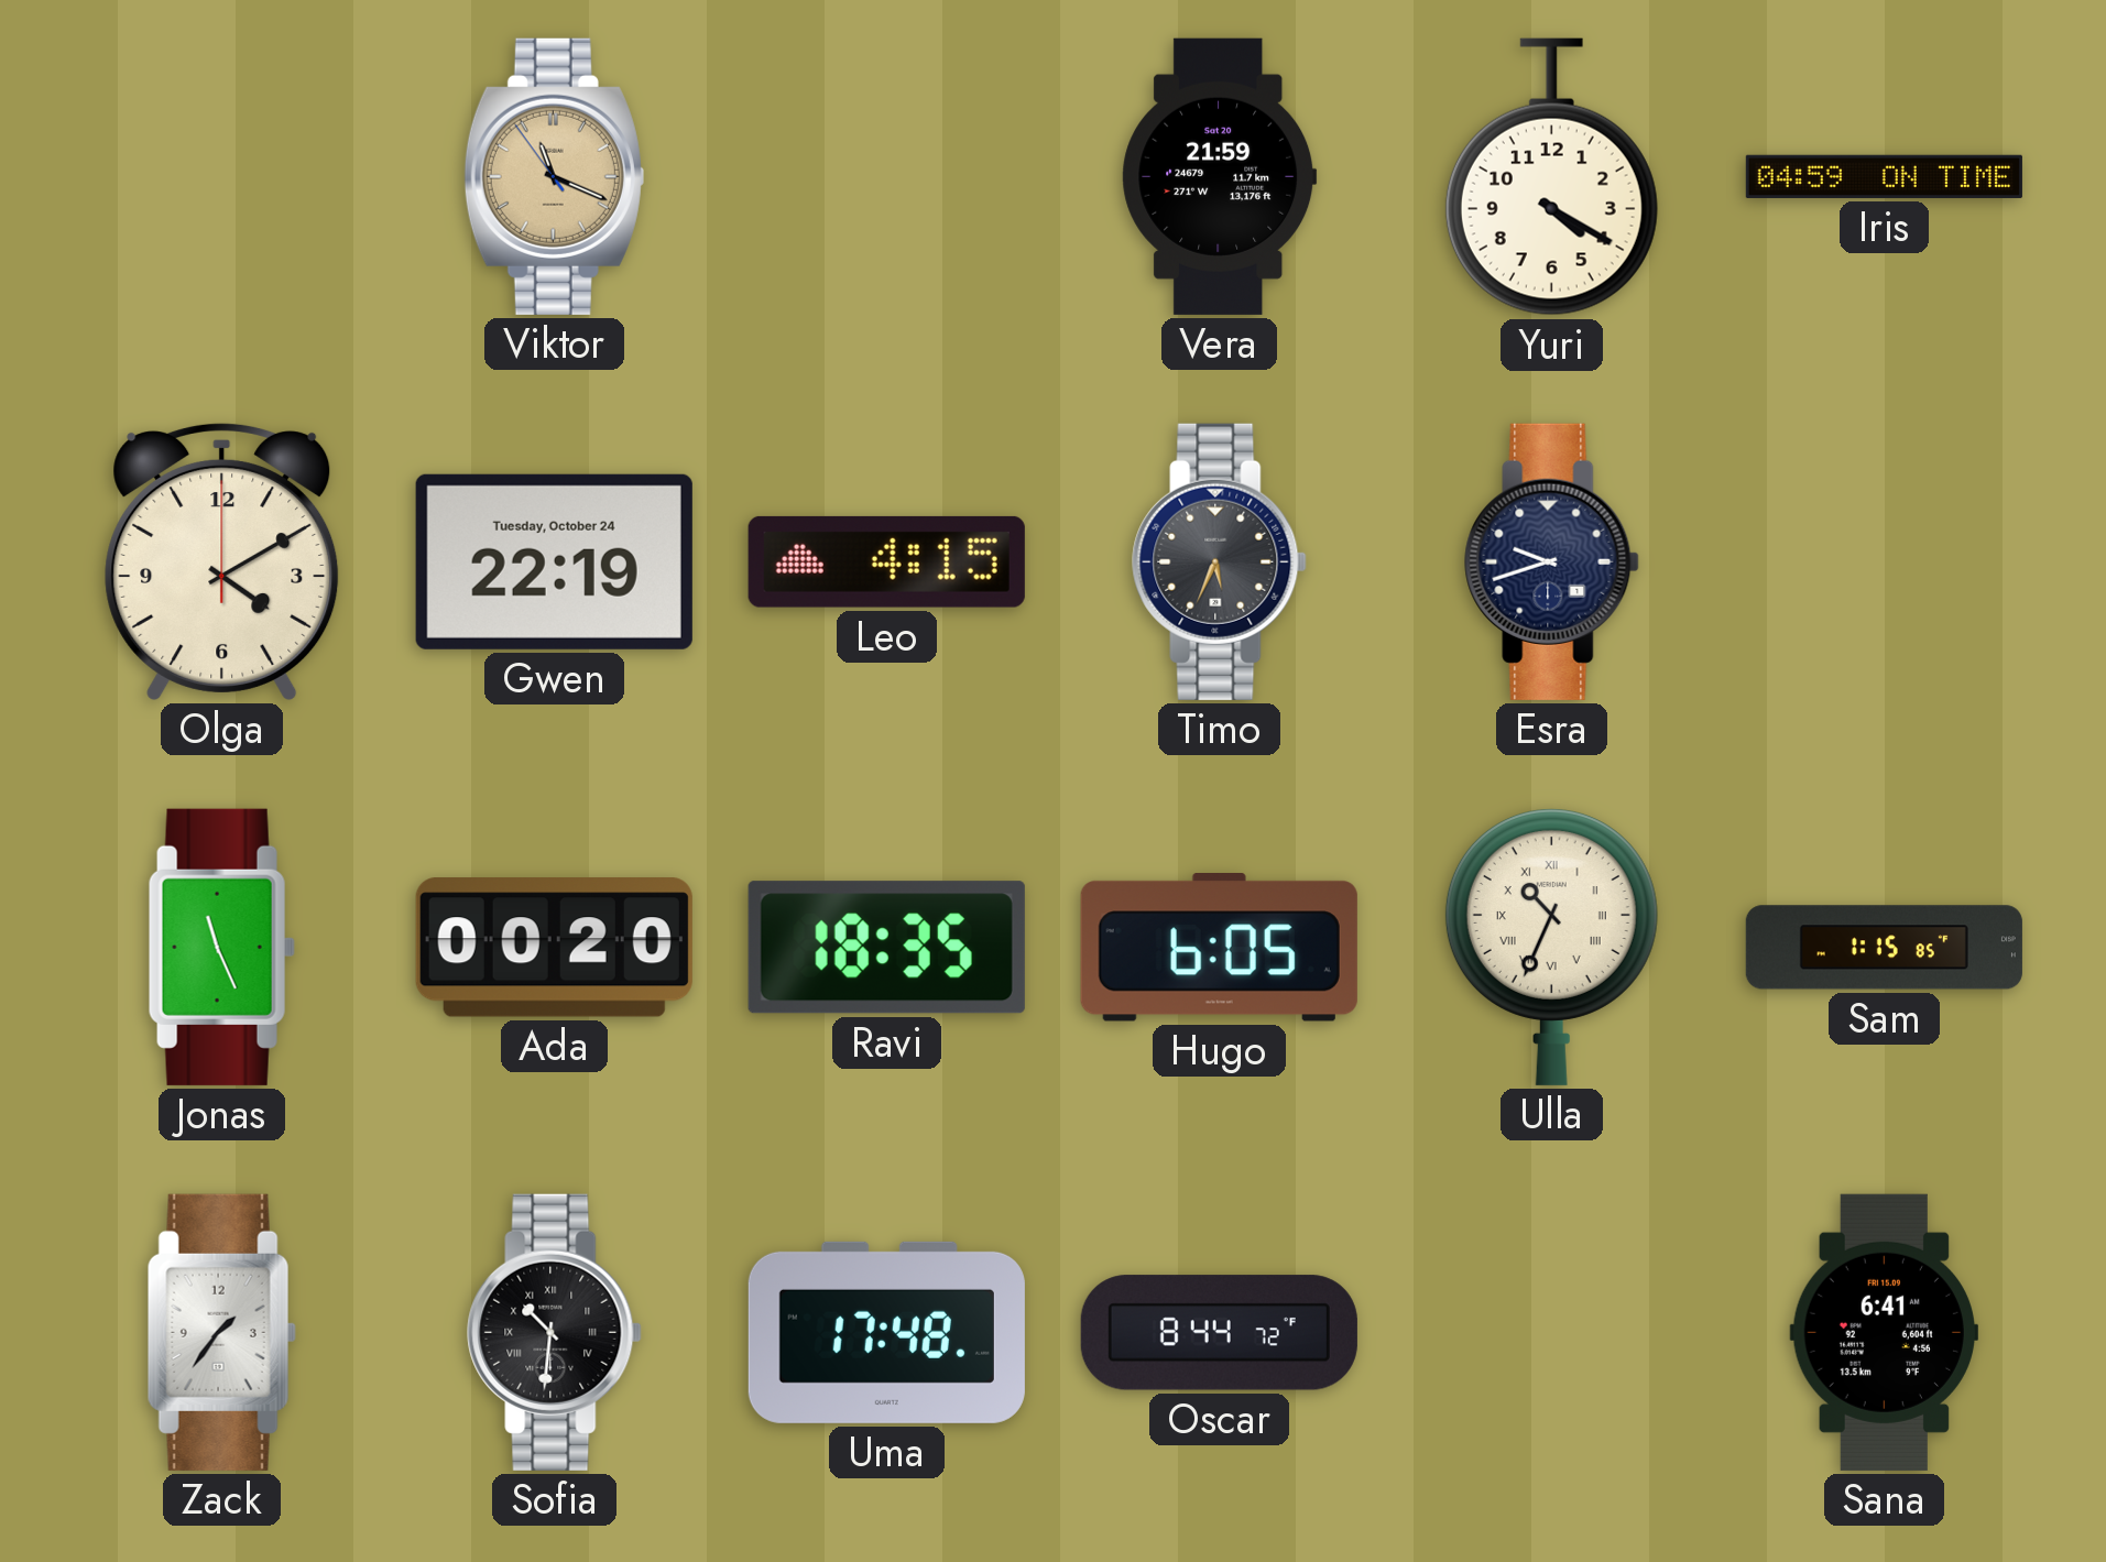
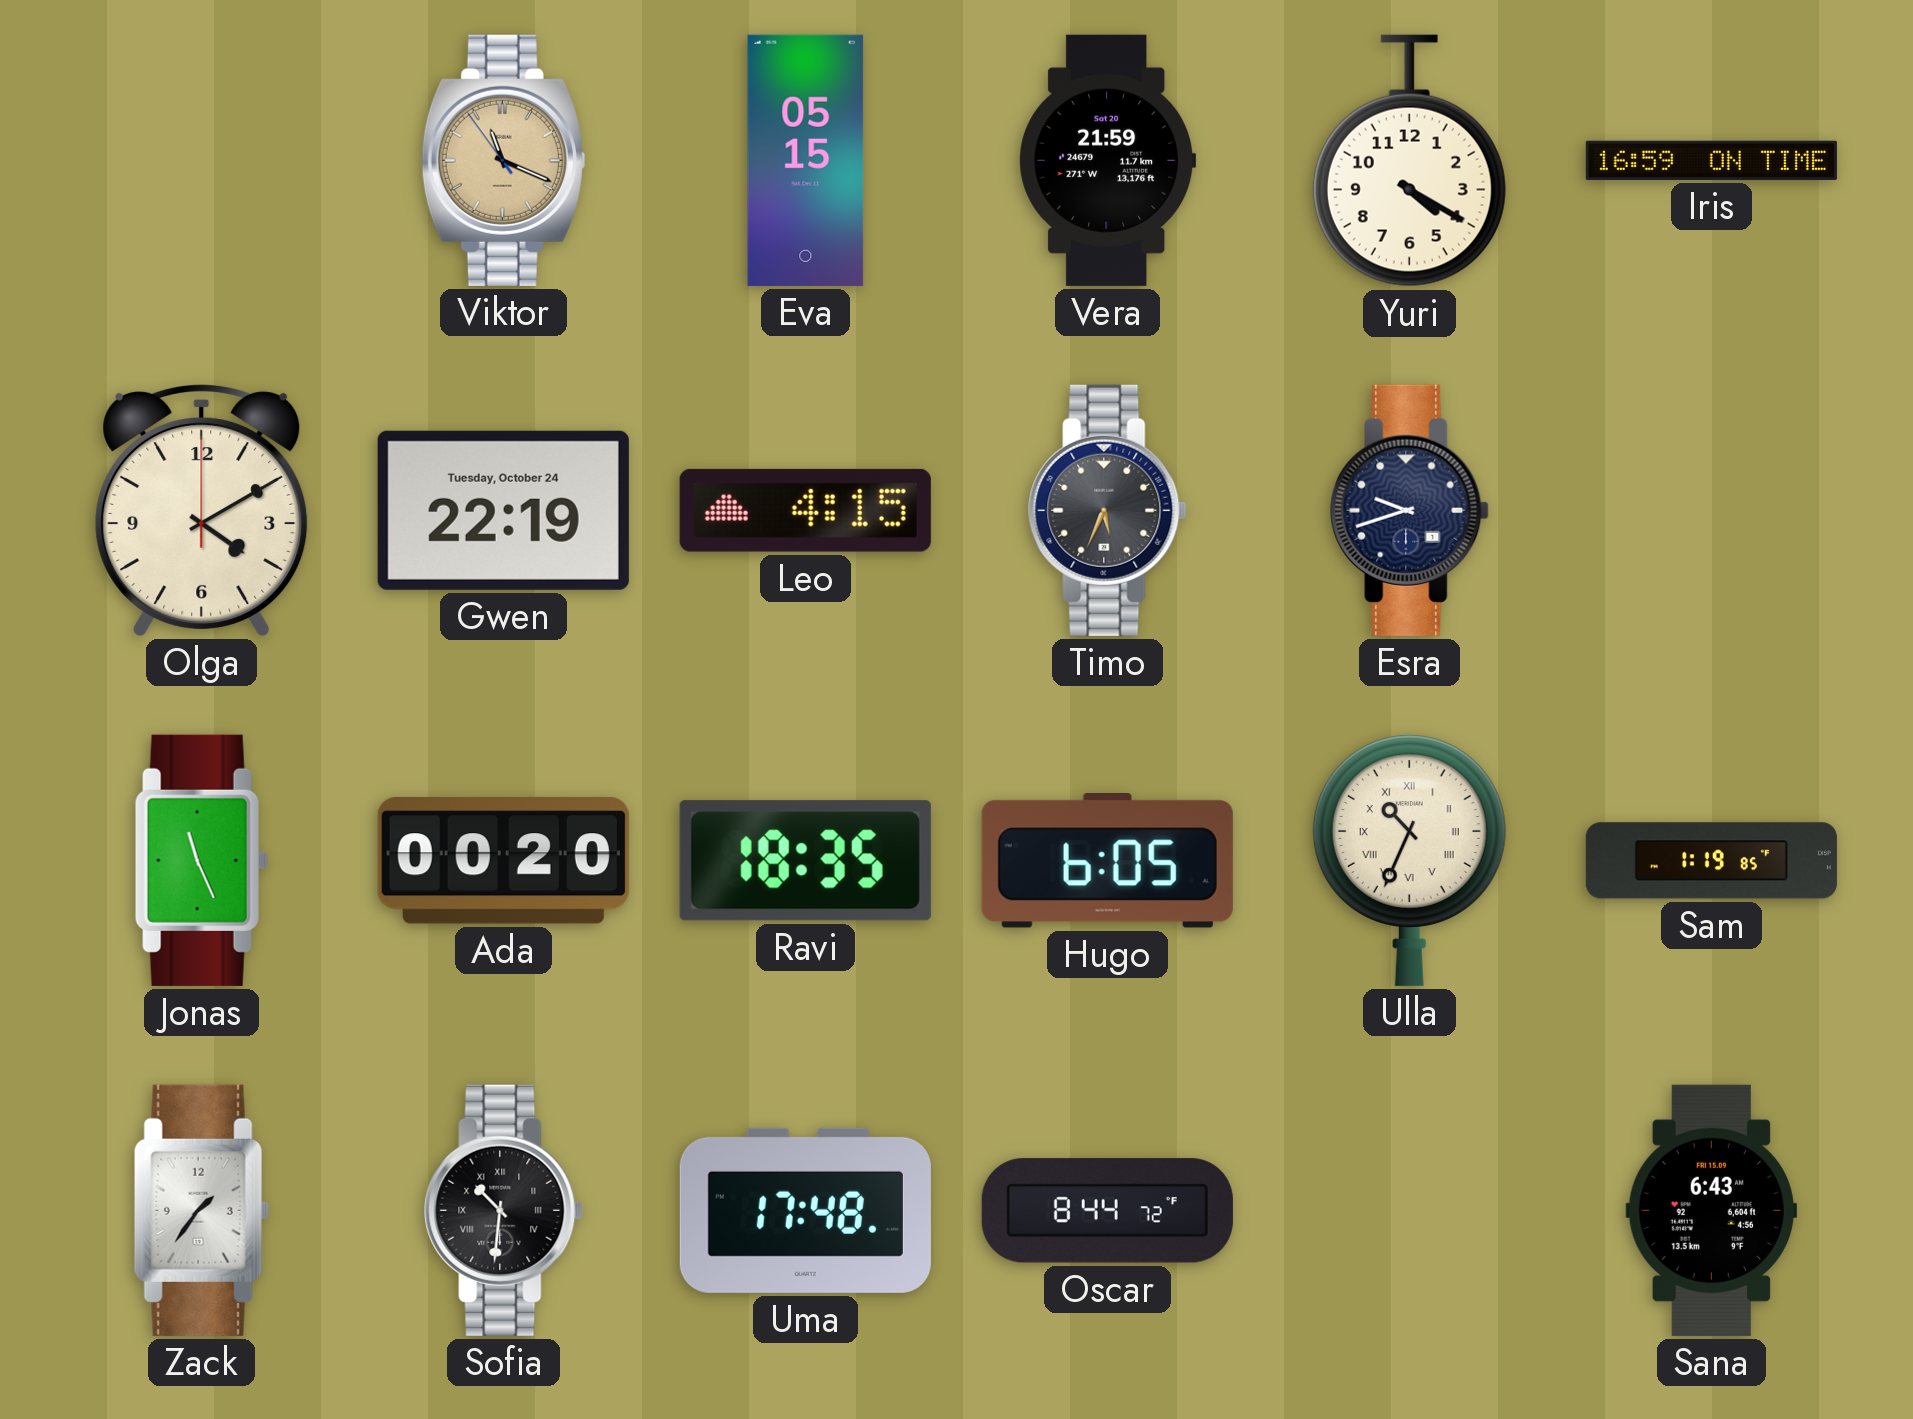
Eva: none -> 05:15 (806, 160)
Iris: 04:59 -> 16:59 (1711, 160)
Sam: 1:15 -> 1:19 (1711, 861)
Sana: 6:41 -> 6:43 (1711, 1210)
